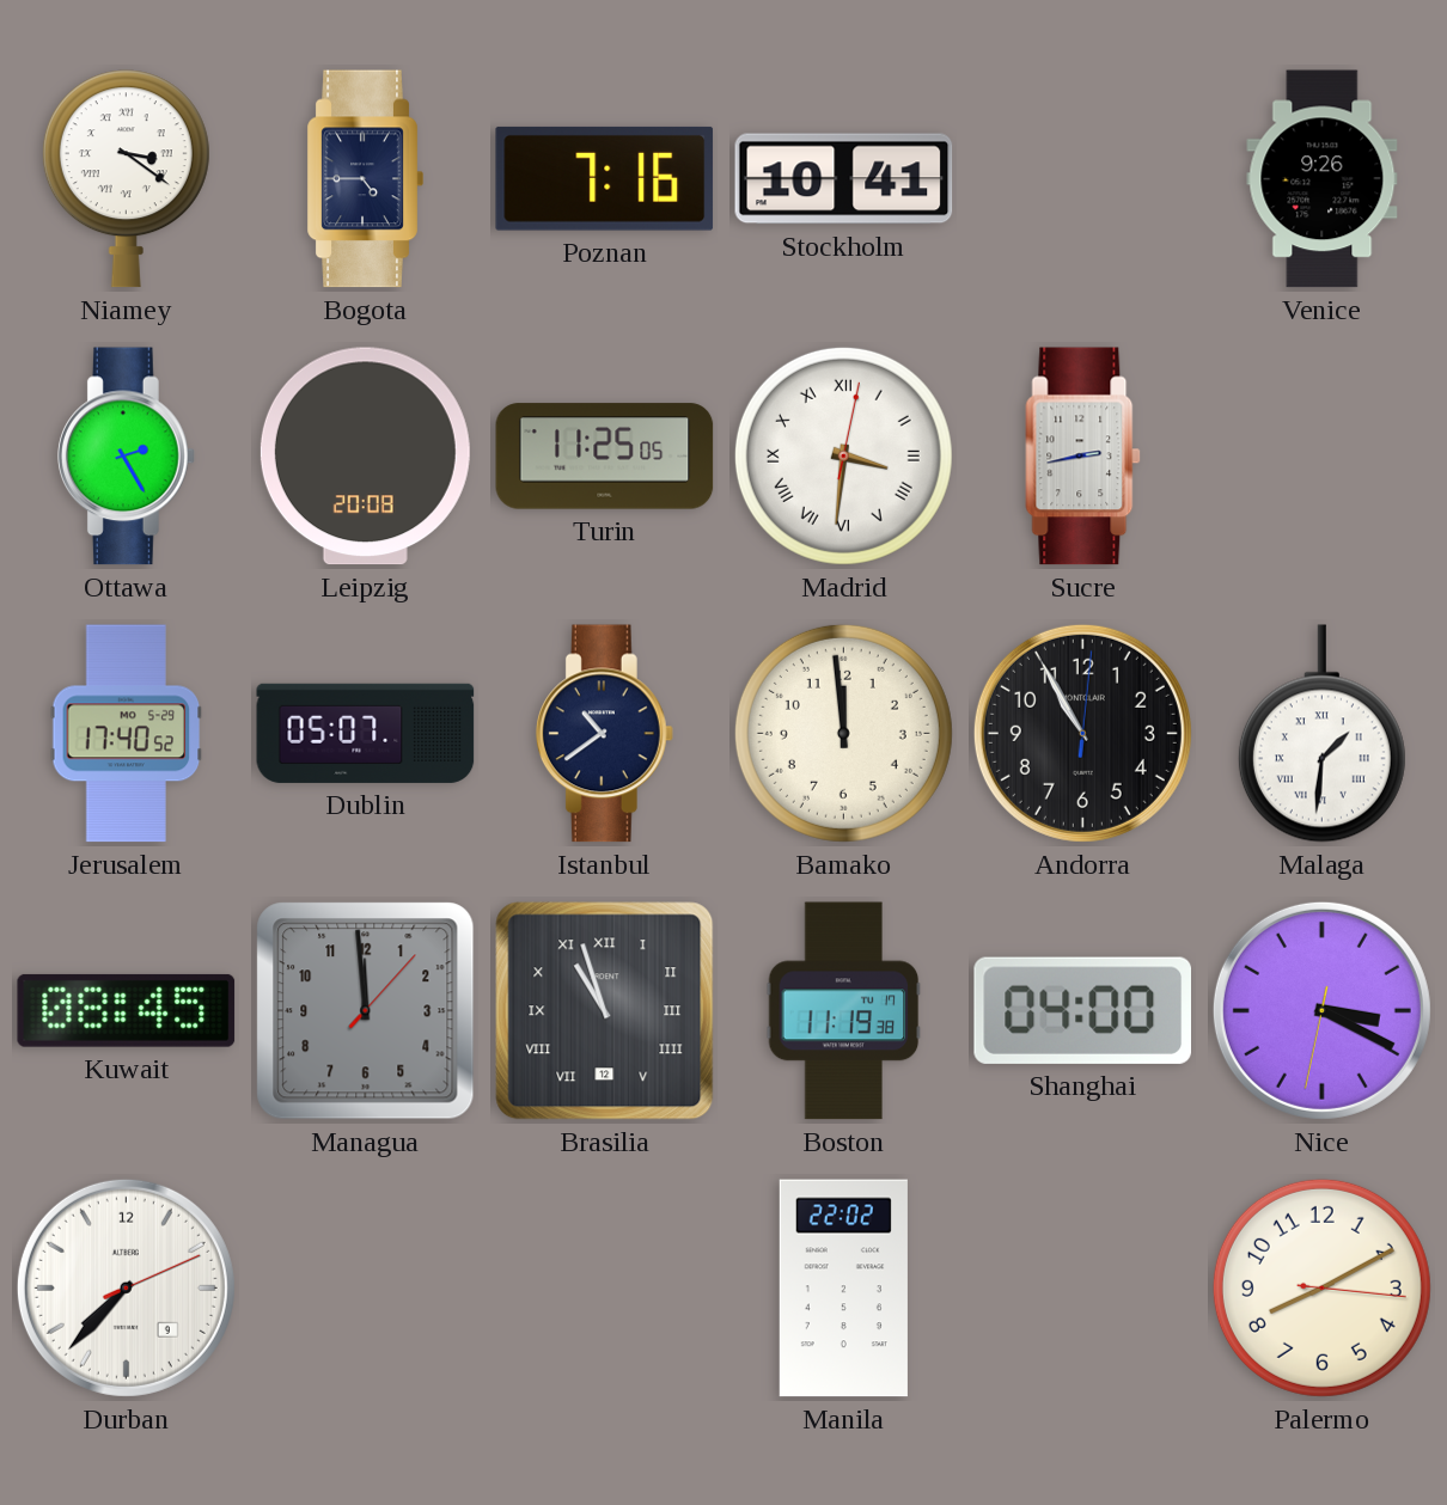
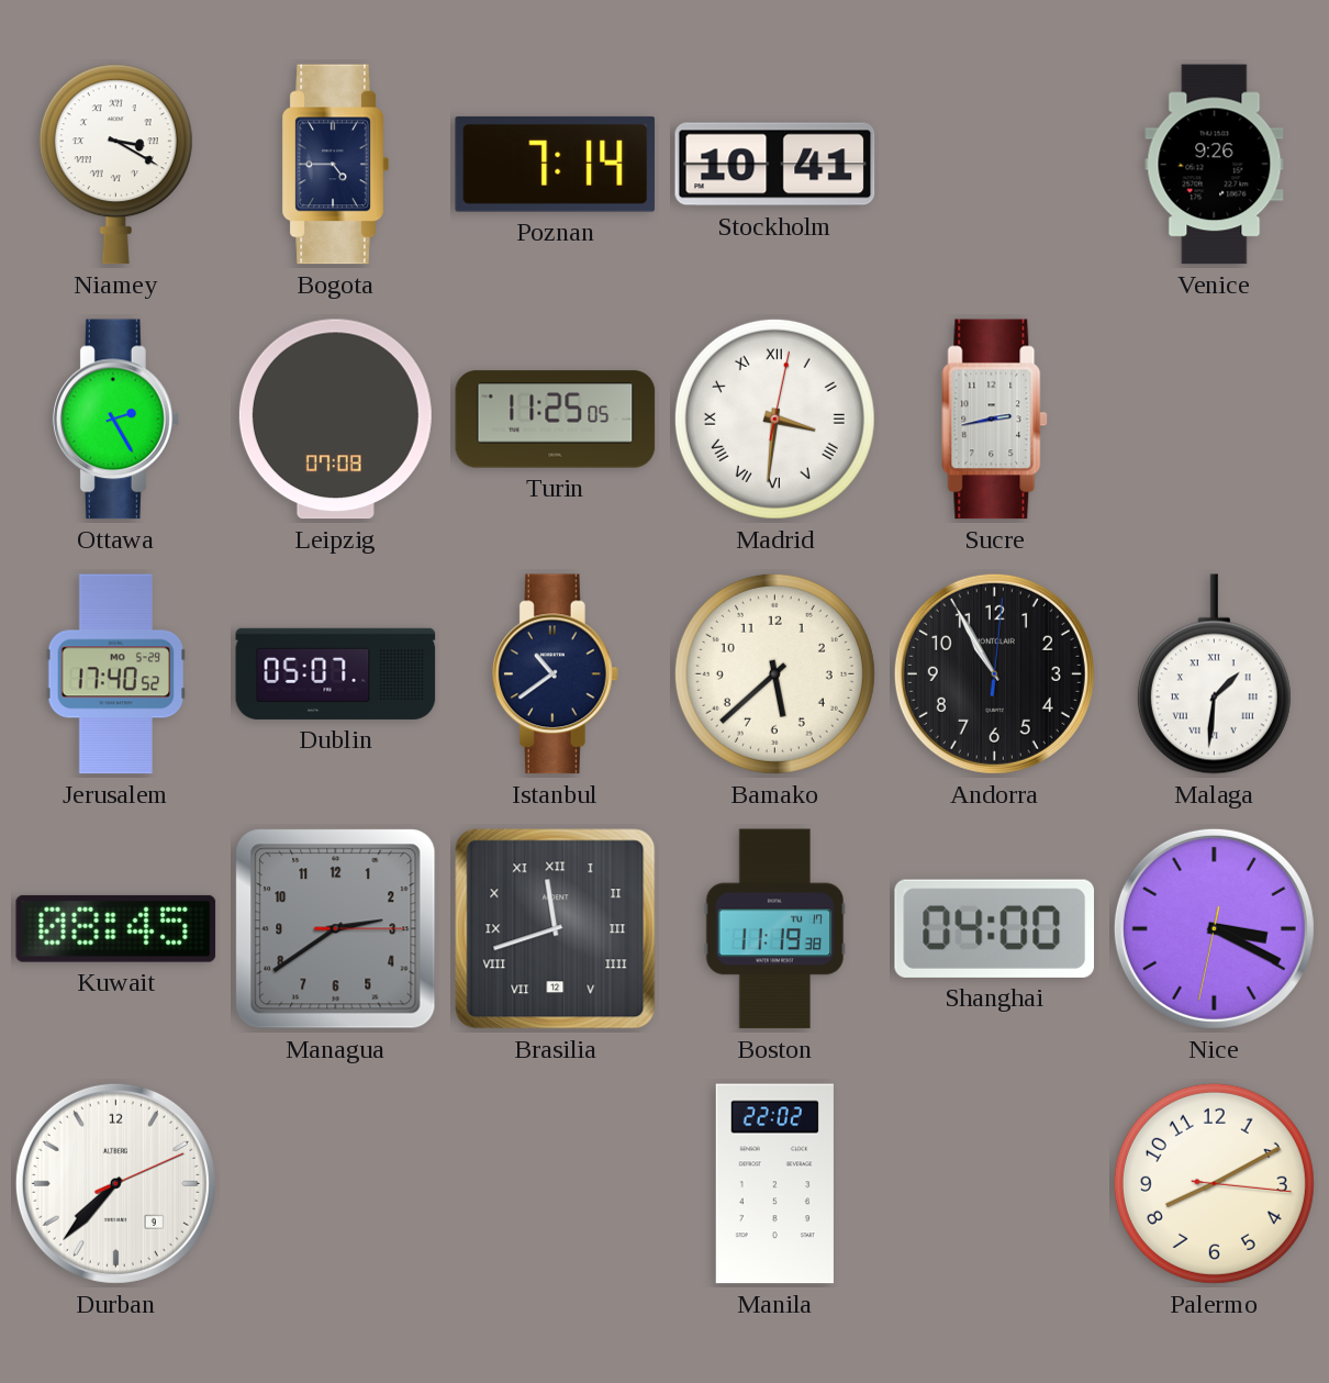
Niamey: 3:21 -> 3:20 (115, 165)
Poznan: 7:16 -> 7:14 (556, 164)
Leipzig: 20:08 -> 07:08 (335, 420)
Bamako: 11:59 -> 5:38 (774, 673)
Managua: 11:59 -> 2:39 (336, 929)
Brasilia: 10:57 -> 11:42 (556, 929)
